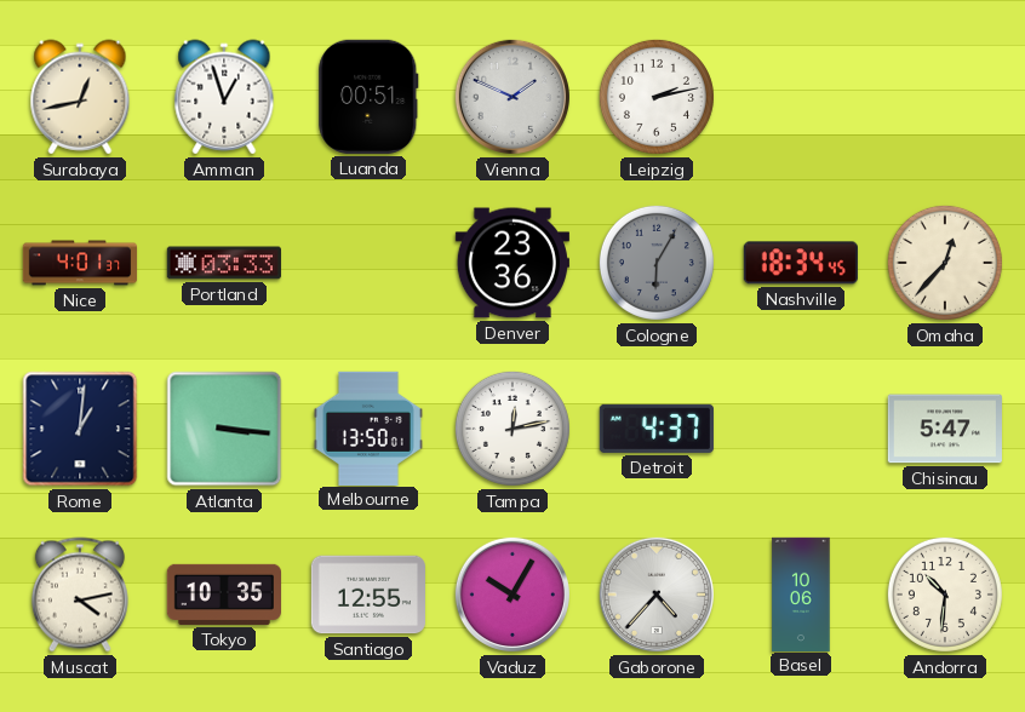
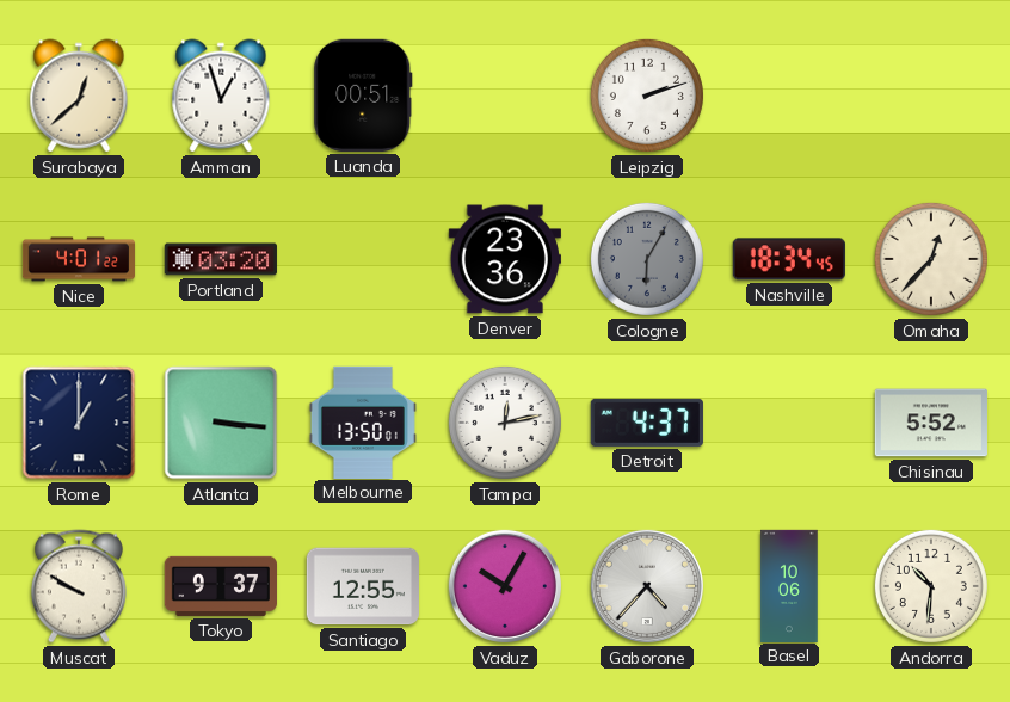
Surabaya: 12:43 -> 12:38 (79, 96)
Vienna: 1:49 -> none (512, 97)
Leipzig: 2:13 -> 2:12 (647, 96)
Nice: 4:01:37 -> 4:01:22 (79, 259)
Portland: 03:33 -> 03:20 (220, 259)
Rome: 1:01 -> 1:00 (79, 423)
Chisinau: 5:47 -> 5:52 (931, 423)
Muscat: 4:13 -> 9:50 (79, 586)
Tokyo: 10:35 -> 9:37 (220, 586)
